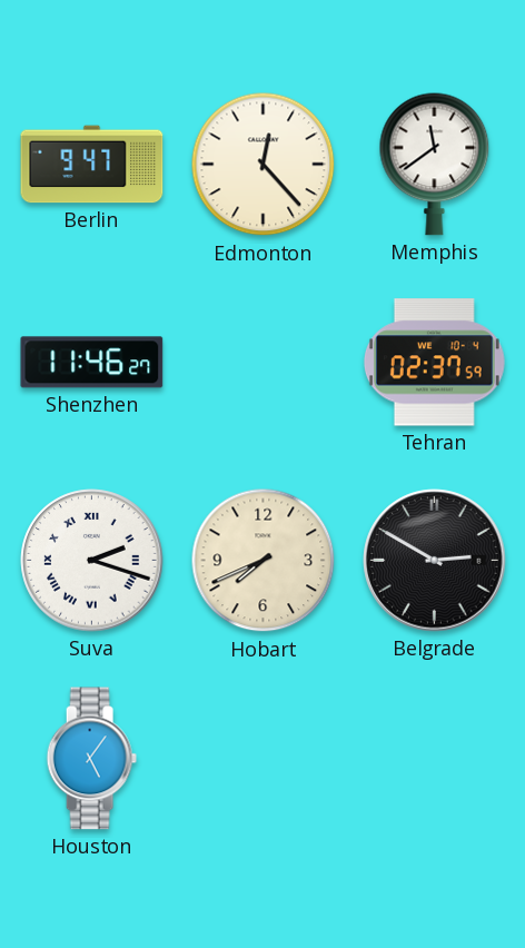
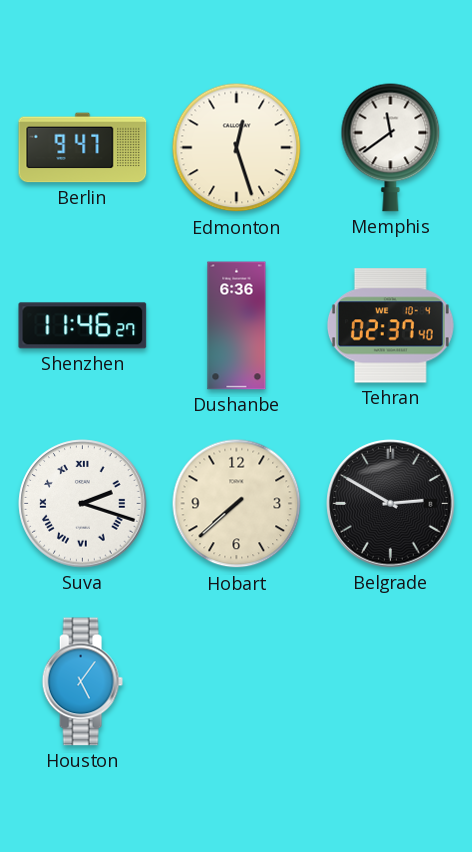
Edmonton: 12:23 -> 12:27 (237, 148)
Dushanbe: none -> 6:36 (237, 326)
Tehran: 02:37:59 -> 02:37:40 (390, 326)
Hobart: 7:41 -> 7:38 (237, 504)
